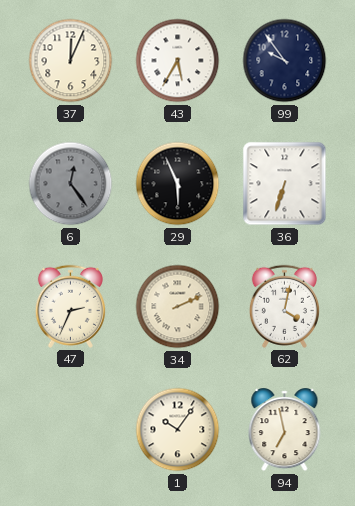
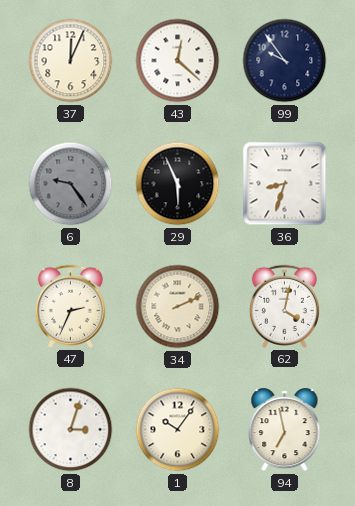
43: 5:35 -> 12:22 (178, 61)
6: 12:24 -> 9:24 (71, 184)
36: 6:33 -> 8:33 (285, 184)
8: none -> 3:03 (71, 430)
